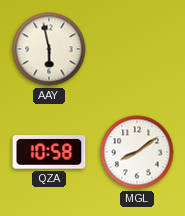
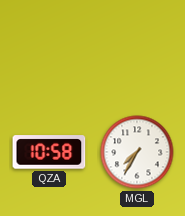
AAY: 5:58 -> none (49, 49)
MGL: 8:09 -> 7:35 (137, 152)
